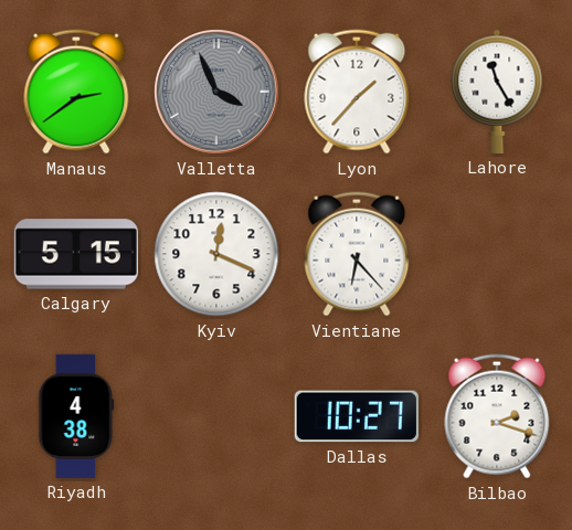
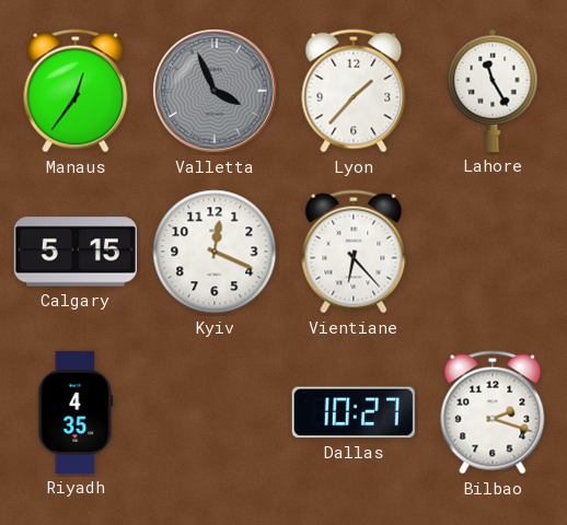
Manaus: 2:39 -> 12:36 (76, 91)
Riyadh: 4:38 -> 4:35 (76, 412)
